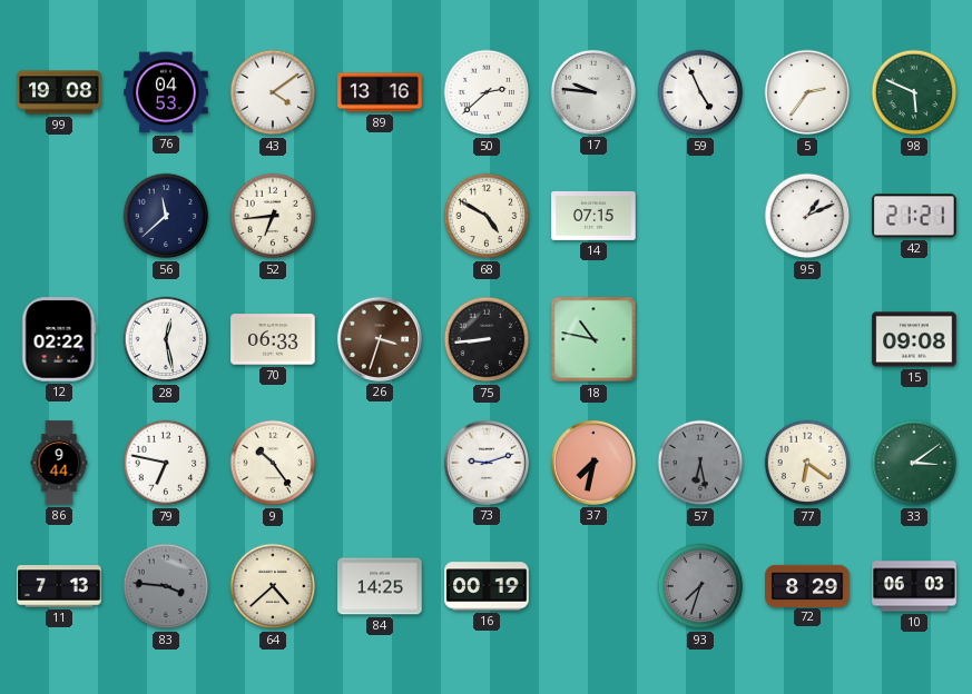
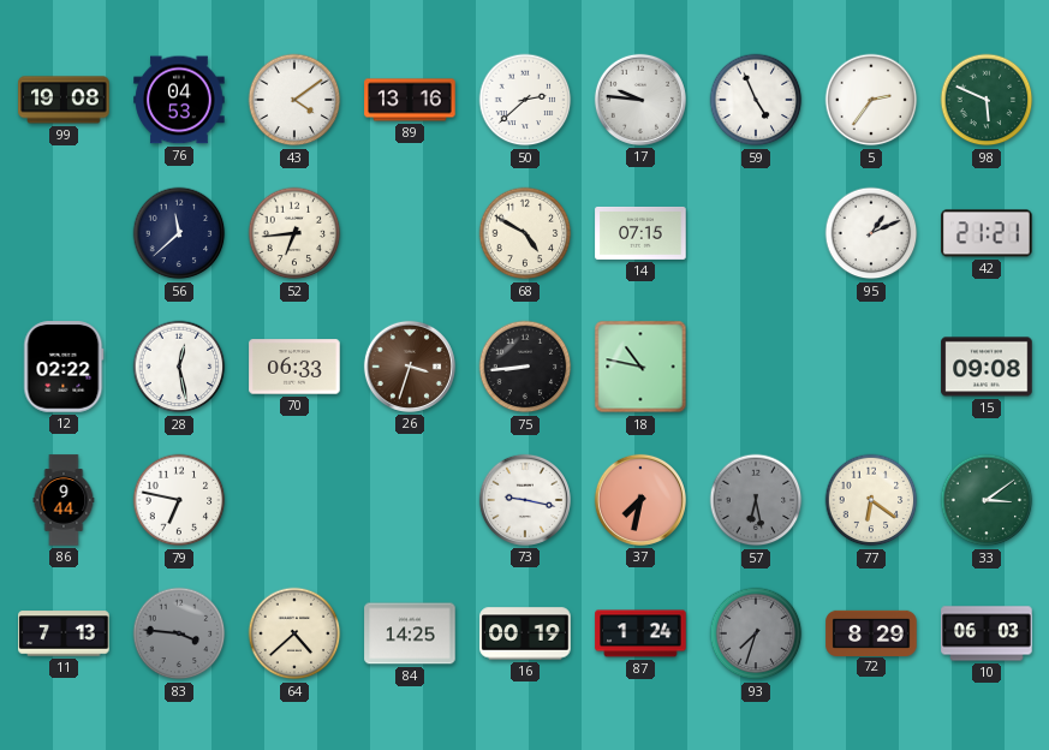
9: 10:24 -> none (273, 463)
73: 9:12 -> 9:17 (525, 500)
87: none -> 1:24 (640, 633)
